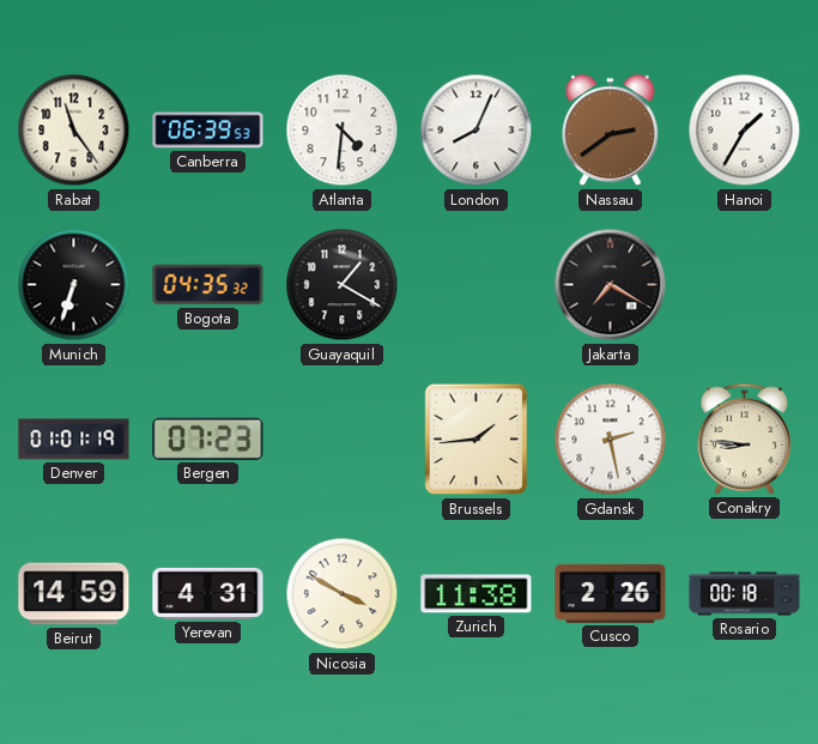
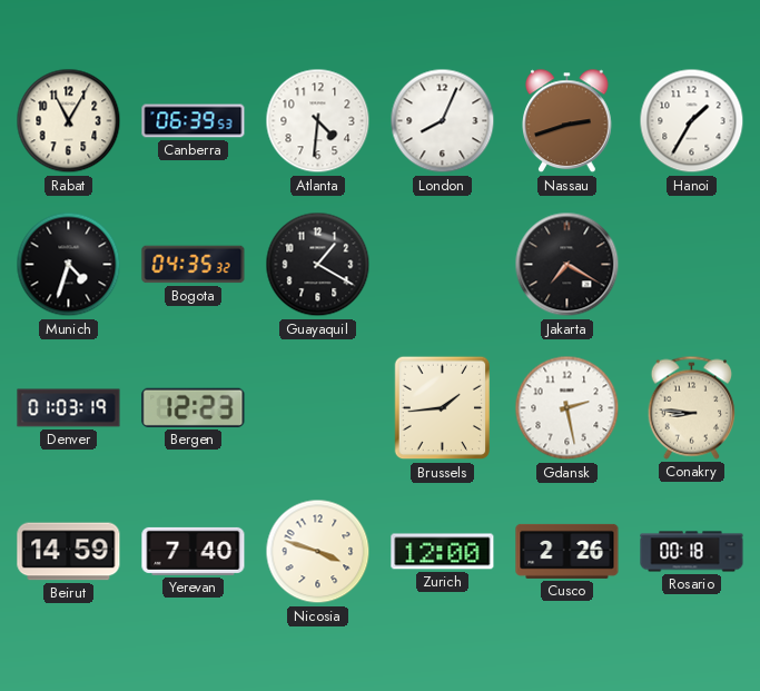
Rabat: 11:24 -> 11:05 (69, 121)
Nassau: 2:39 -> 2:42 (567, 121)
Munich: 6:33 -> 4:33 (69, 265)
Denver: 01:01 -> 01:03 (69, 408)
Bergen: 07:23 -> 12:23 (194, 407)
Yerevan: 4:31 -> 7:40 (194, 551)
Nicosia: 3:50 -> 3:48 (318, 552)
Zurich: 11:38 -> 12:00 (443, 552)
